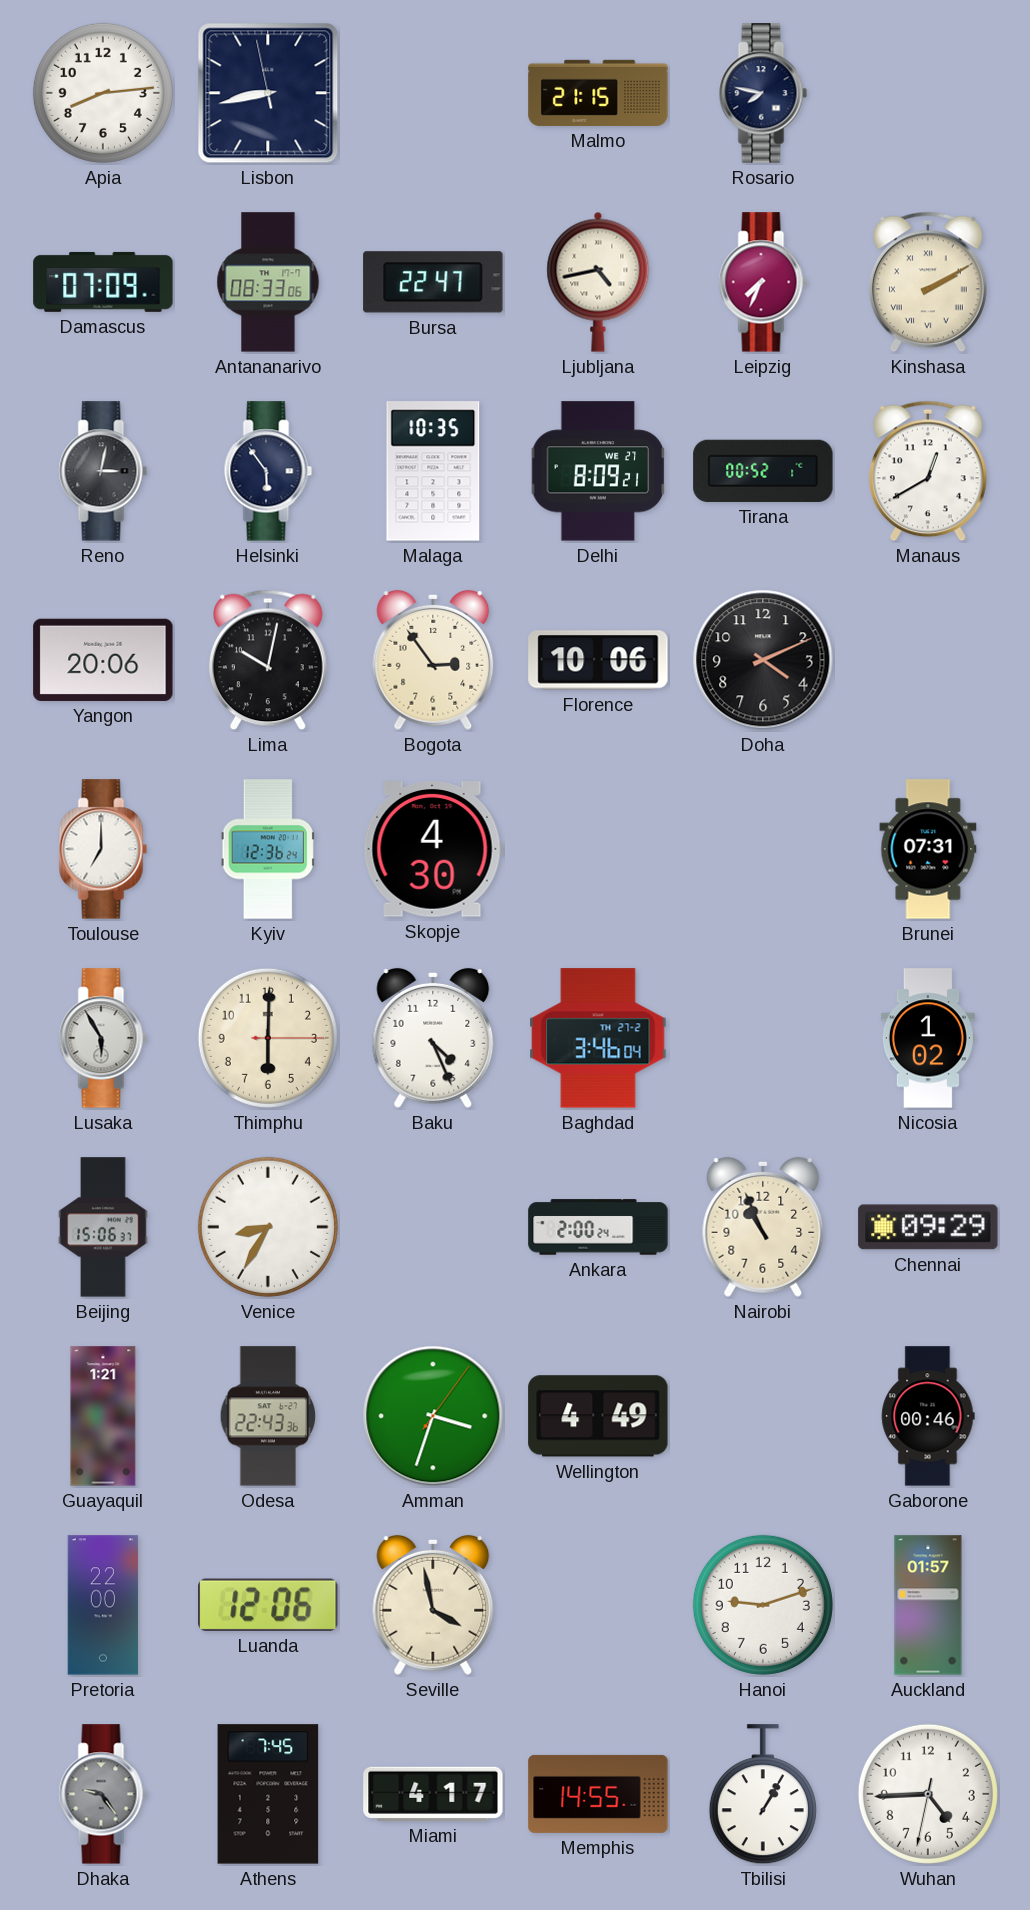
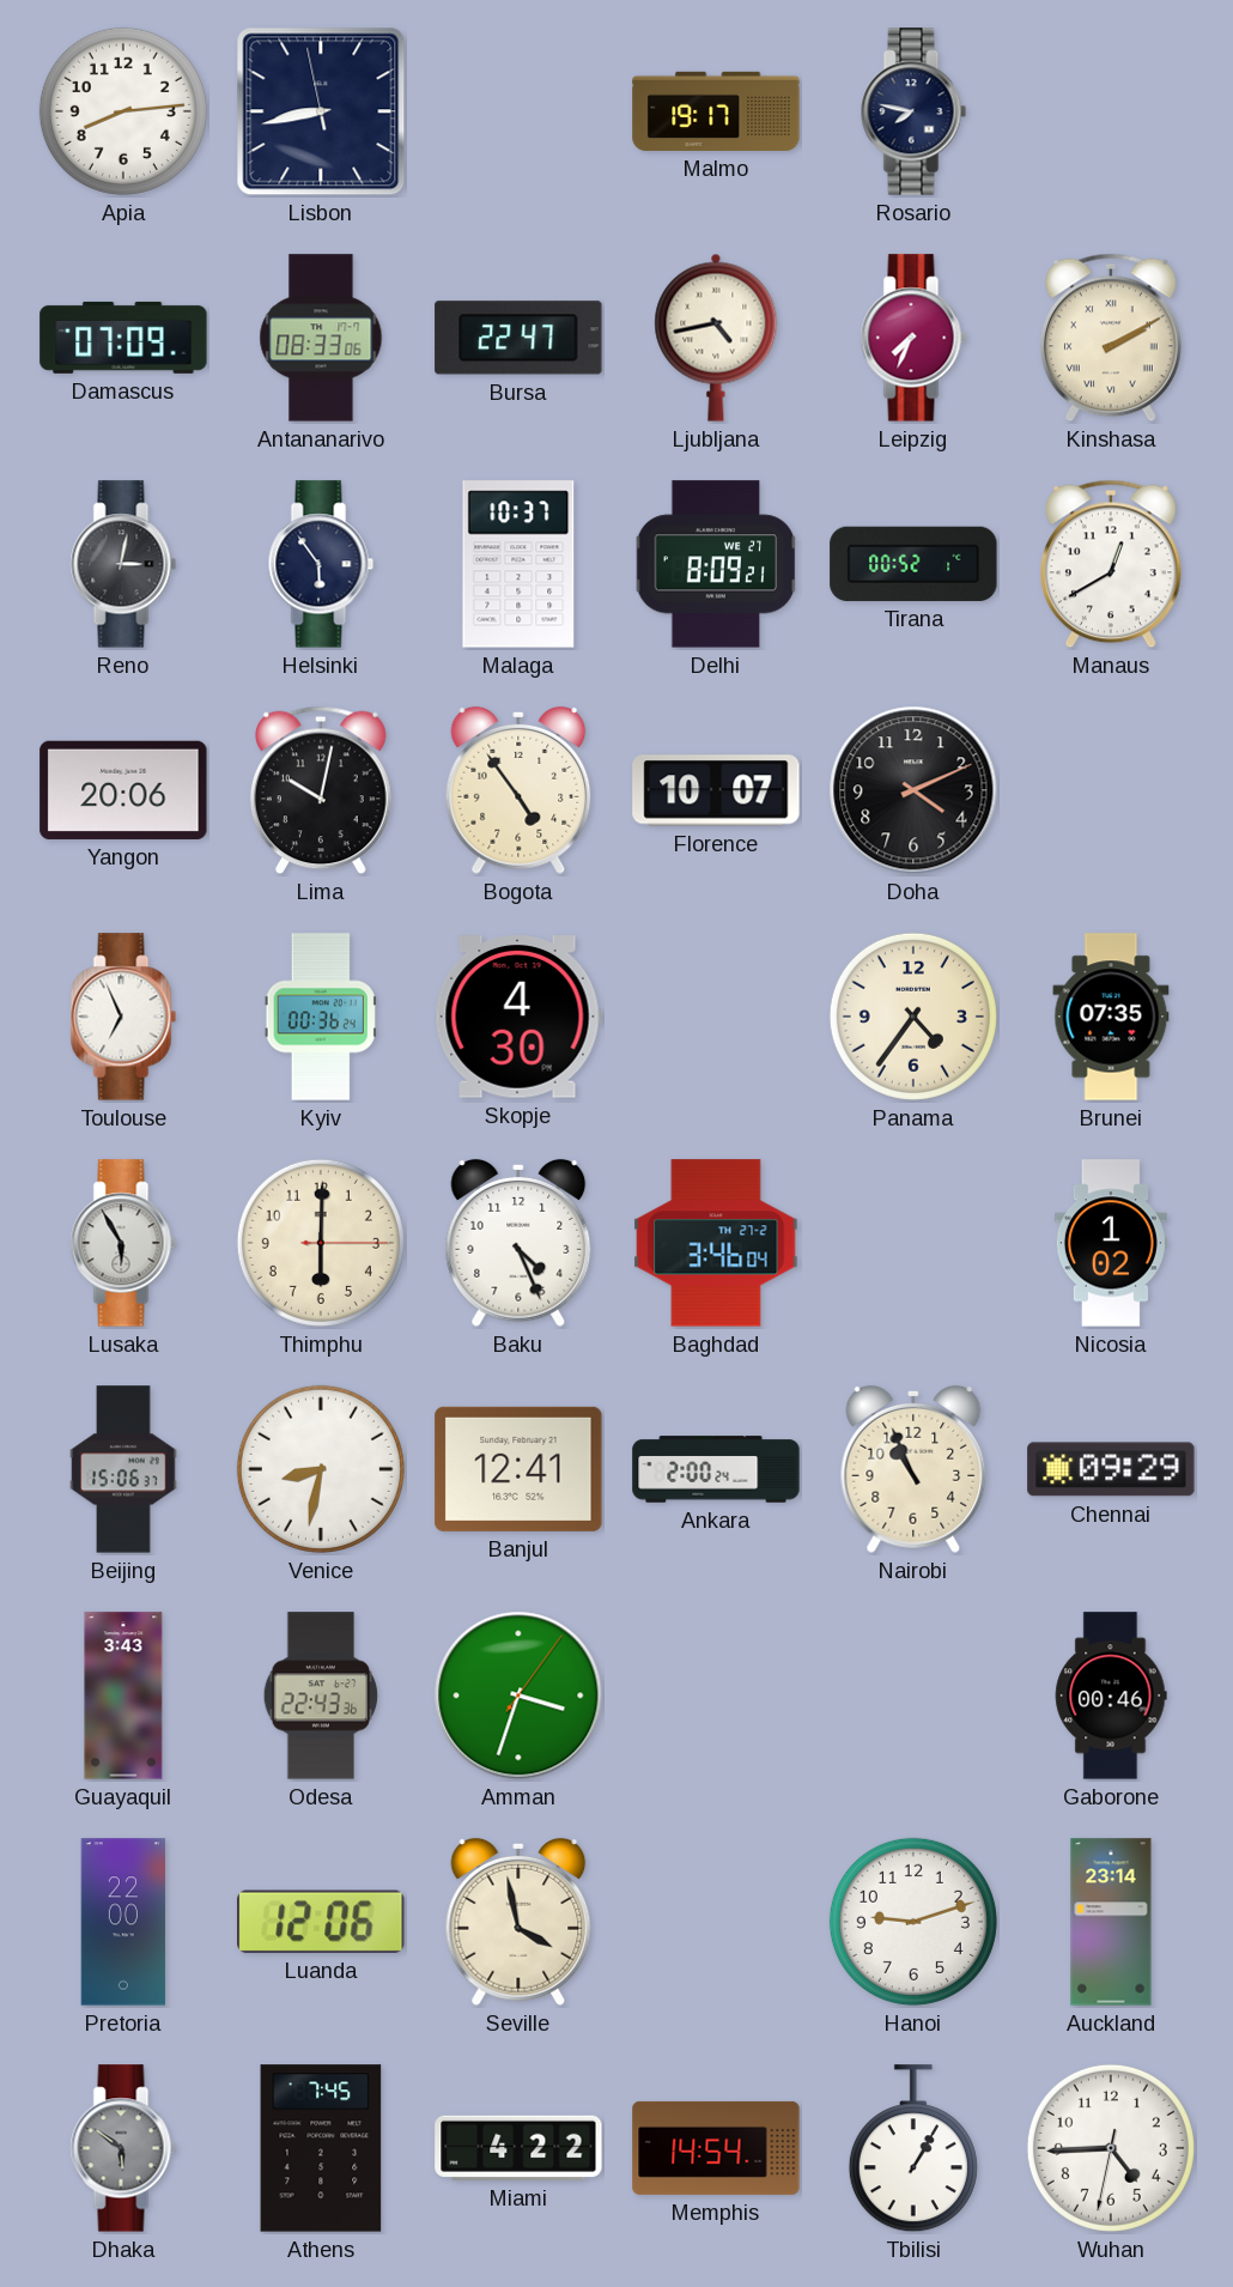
Malmo: 21:15 -> 19:17 (716, 111)
Malaga: 10:35 -> 10:37 (518, 564)
Bogota: 2:54 -> 4:54 (518, 790)
Florence: 10:06 -> 10:07 (716, 790)
Toulouse: 7:00 -> 6:56 (123, 1017)
Kyiv: 12:36 -> 00:36 (321, 1017)
Panama: none -> 4:36 (913, 1017)
Brunei: 07:31 -> 07:35 (1111, 1017)
Venice: 8:35 -> 8:32 (321, 1469)
Banjul: none -> 12:41 (518, 1469)
Guayaquil: 1:21 -> 3:43 (123, 1695)
Wellington: 4:49 -> none (598, 1416)
Auckland: 01:57 -> 23:14 (1111, 1922)
Dhaka: 9:24 -> 5:51 (123, 2148)
Miami: 4:17 -> 4:22 (518, 2148)
Memphis: 14:55 -> 14:54 (716, 2148)
